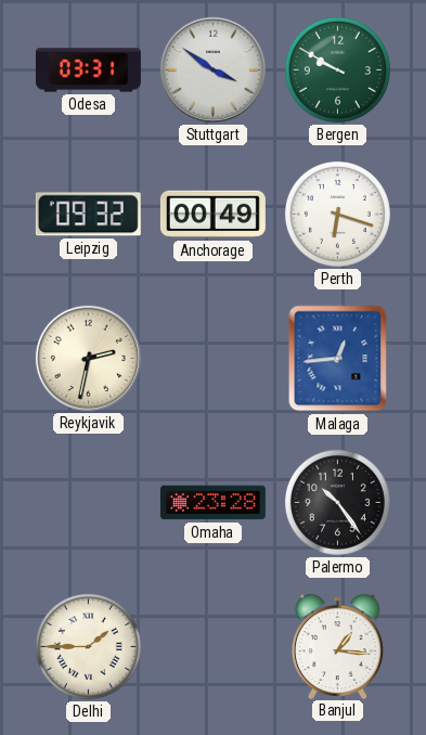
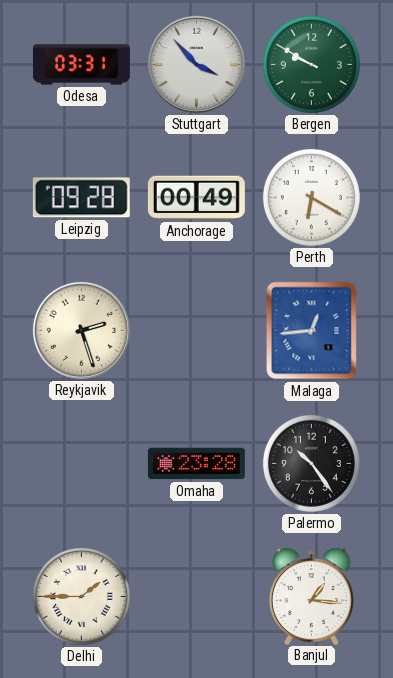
Stuttgart: 3:51 -> 3:53 (196, 64)
Leipzig: 09:32 -> 09:28 (81, 198)
Perth: 6:18 -> 6:20 (311, 197)
Reykjavik: 2:32 -> 2:27 (81, 330)
